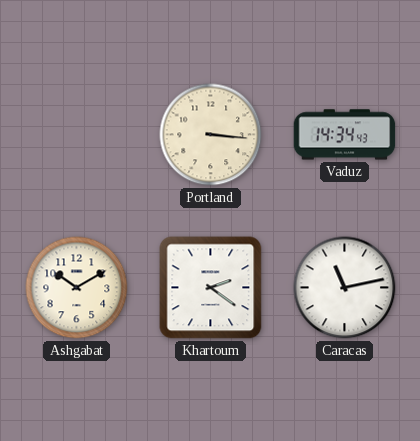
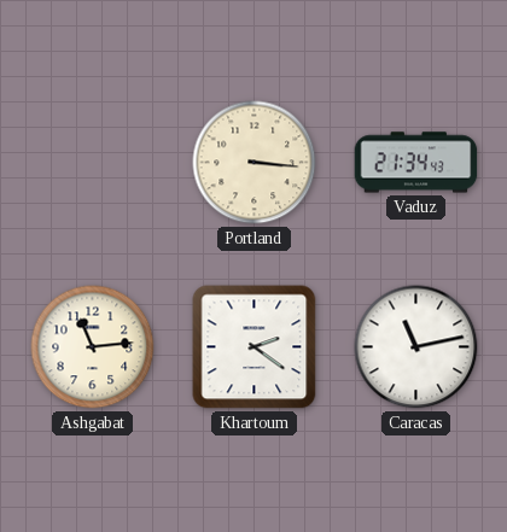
Vaduz: 14:34 -> 21:34 (416, 163)
Ashgabat: 10:10 -> 11:14 (93, 347)
